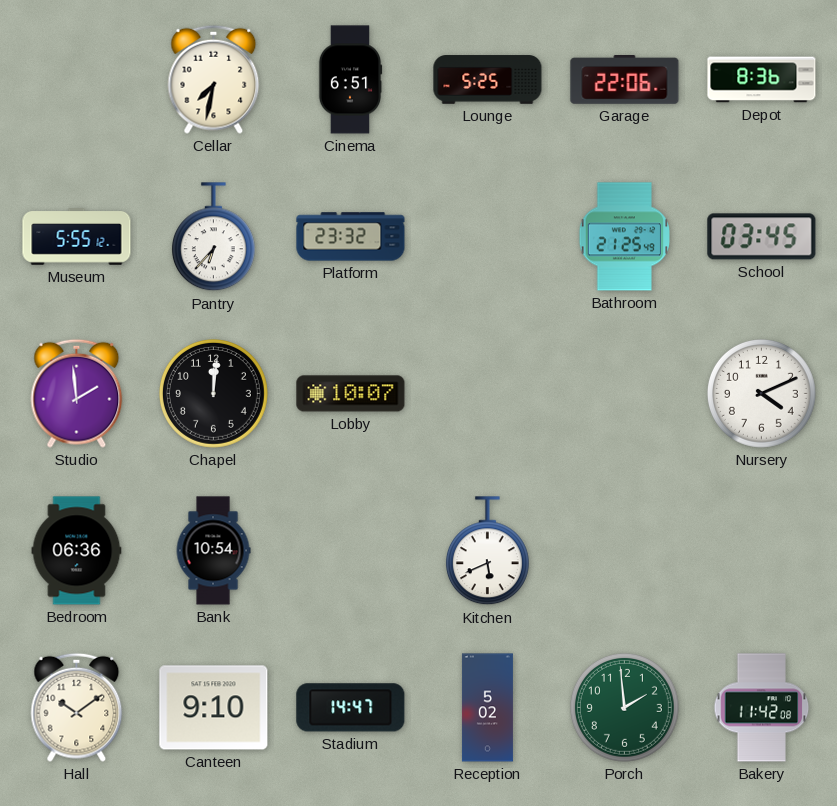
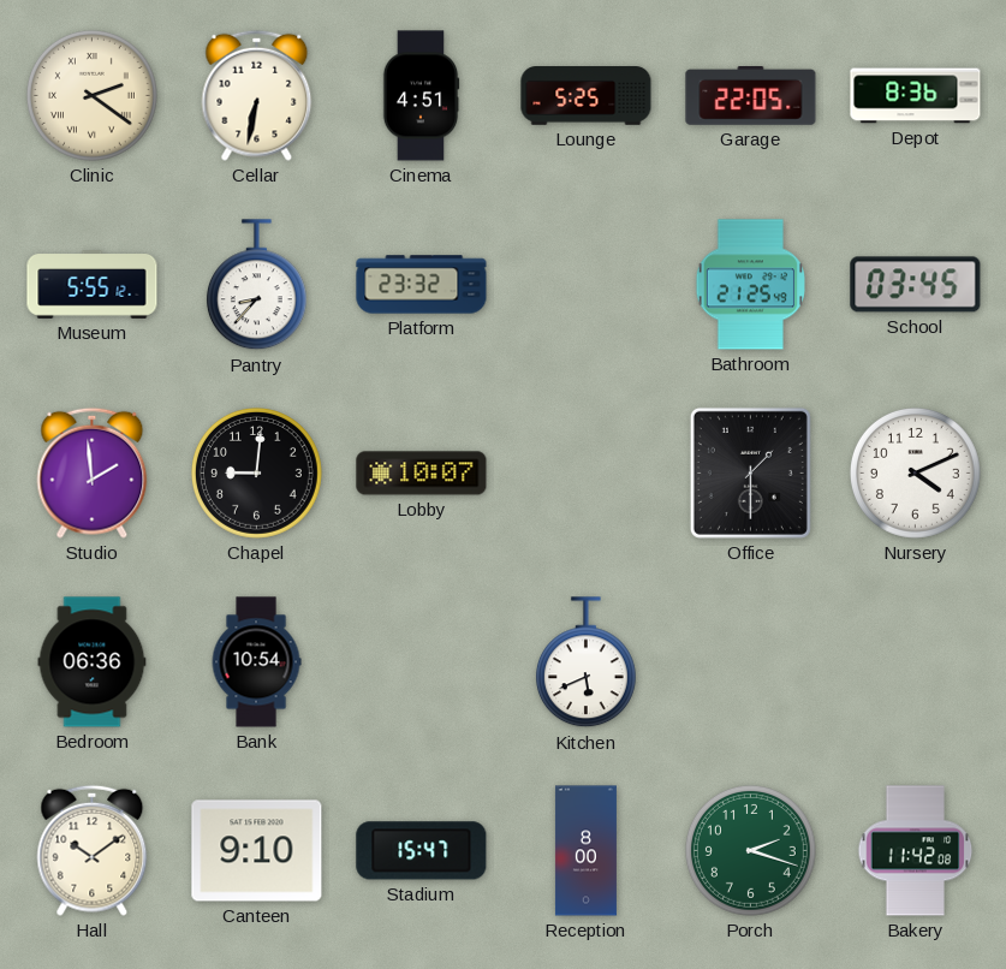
Clinic: none -> 2:21 (91, 95)
Cellar: 7:32 -> 6:32 (257, 95)
Cinema: 6:51 -> 4:51 (421, 96)
Garage: 22:06 -> 22:05 (751, 96)
Pantry: 6:37 -> 8:37 (256, 285)
Chapel: 12:01 -> 9:01 (256, 472)
Office: none -> 1:30 (750, 472)
Stadium: 14:47 -> 15:47 (422, 851)
Reception: 5:02 -> 8:00 (585, 851)
Porch: 1:59 -> 2:18 (750, 850)
